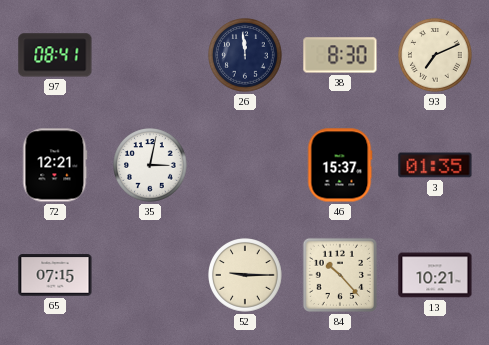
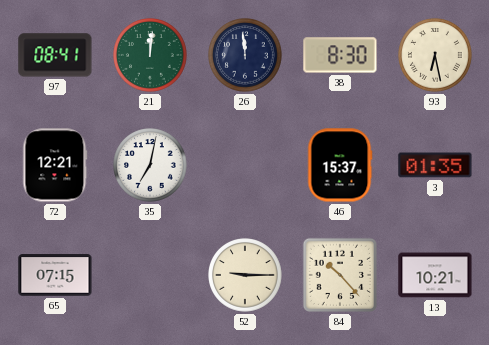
21: none -> 12:01 (151, 56)
93: 7:11 -> 6:28 (436, 56)
35: 3:02 -> 7:02 (151, 166)
